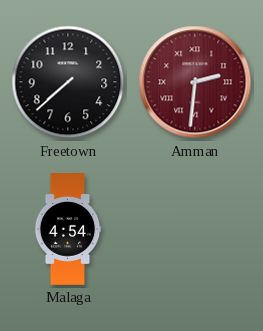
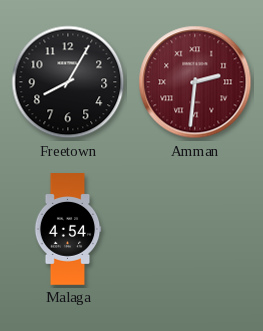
Freetown: 7:38 -> 8:05 (68, 82)
